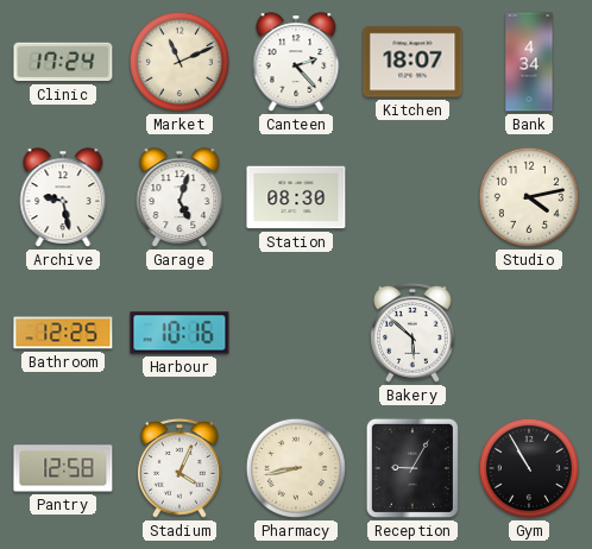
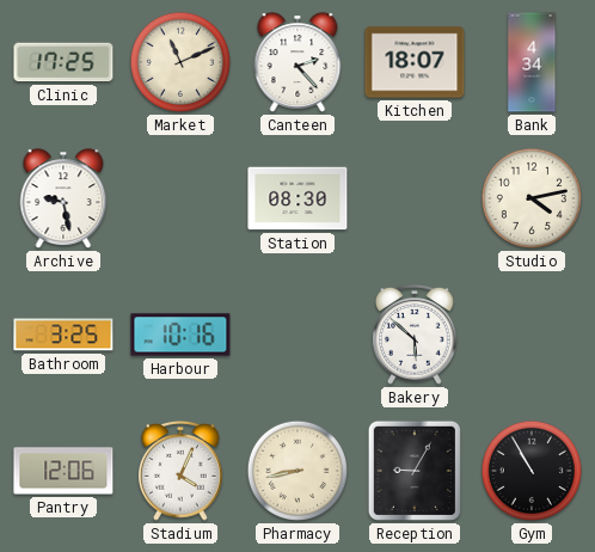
Clinic: 17:24 -> 17:25 (63, 62)
Garage: 5:03 -> none (180, 197)
Bathroom: 12:25 -> 3:25 (63, 335)
Pantry: 12:58 -> 12:06 (63, 471)
